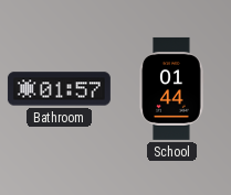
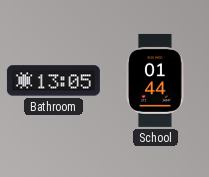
Bathroom: 01:57 -> 13:05 (53, 81)
